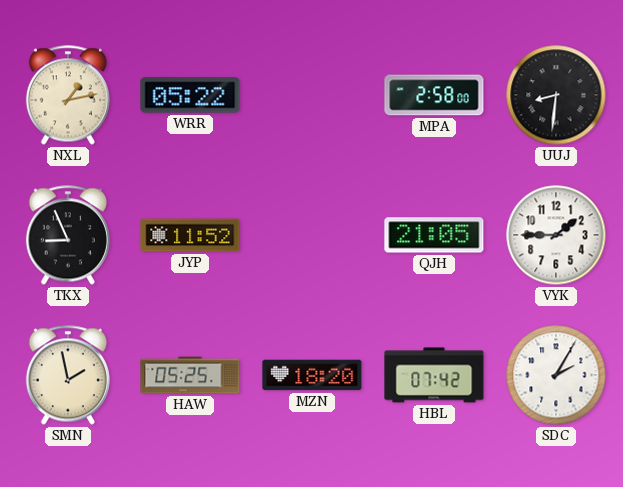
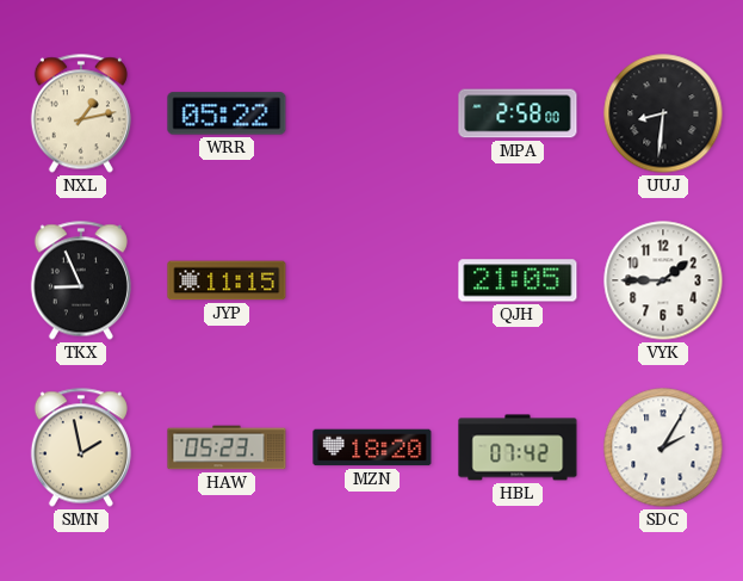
JYP: 11:52 -> 11:15 (227, 280)
HAW: 05:25 -> 05:23 (227, 447)
